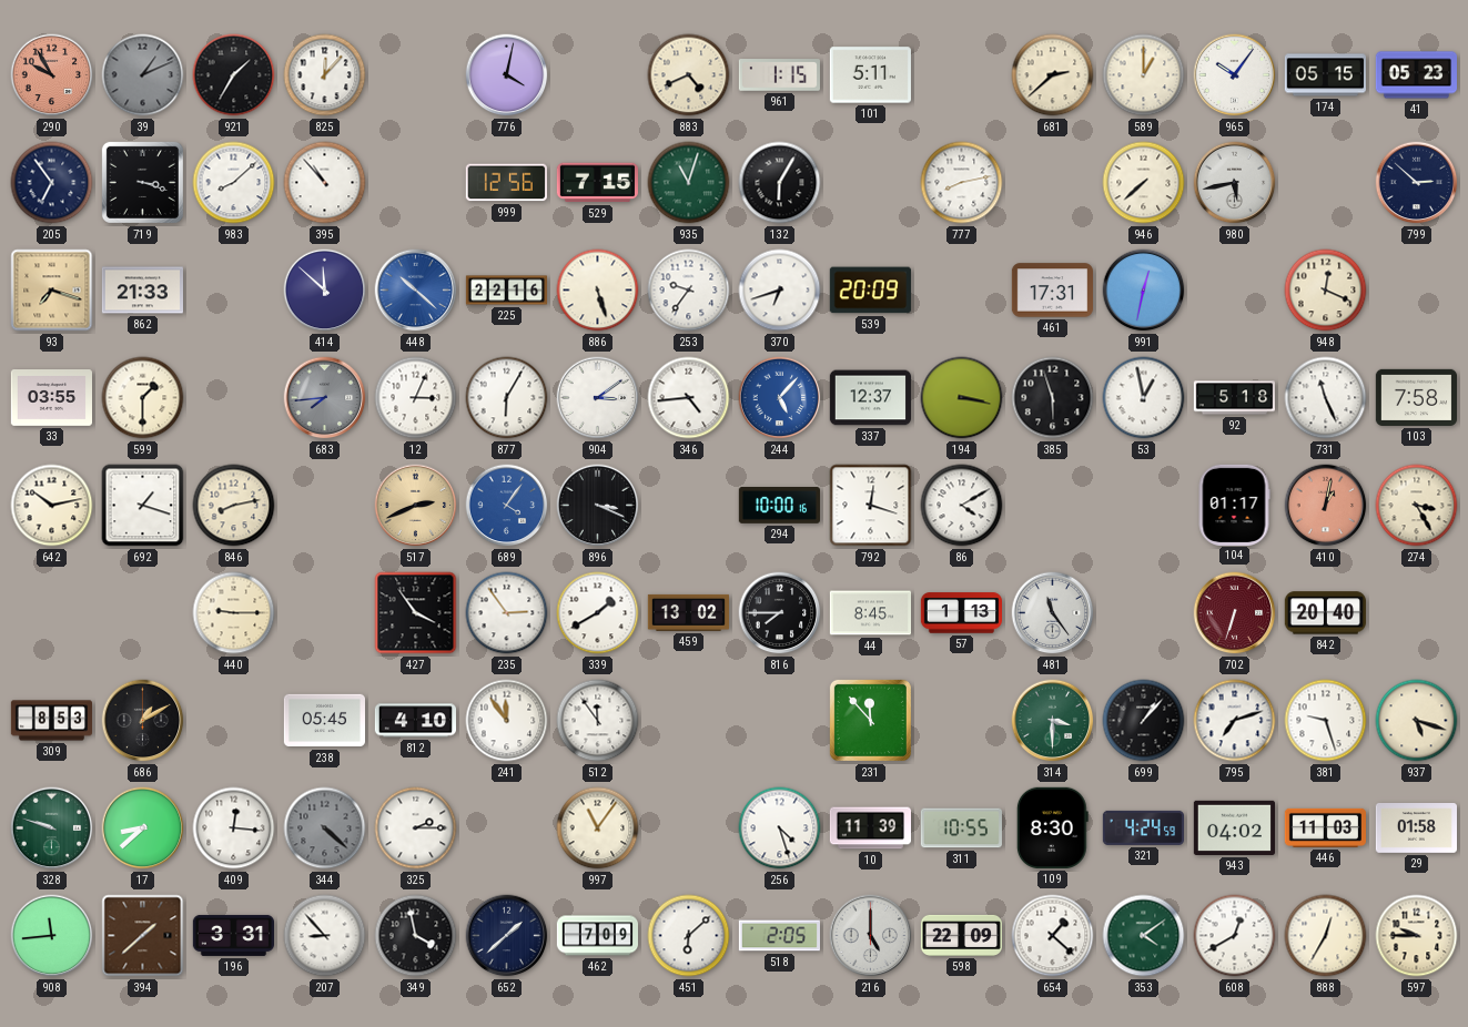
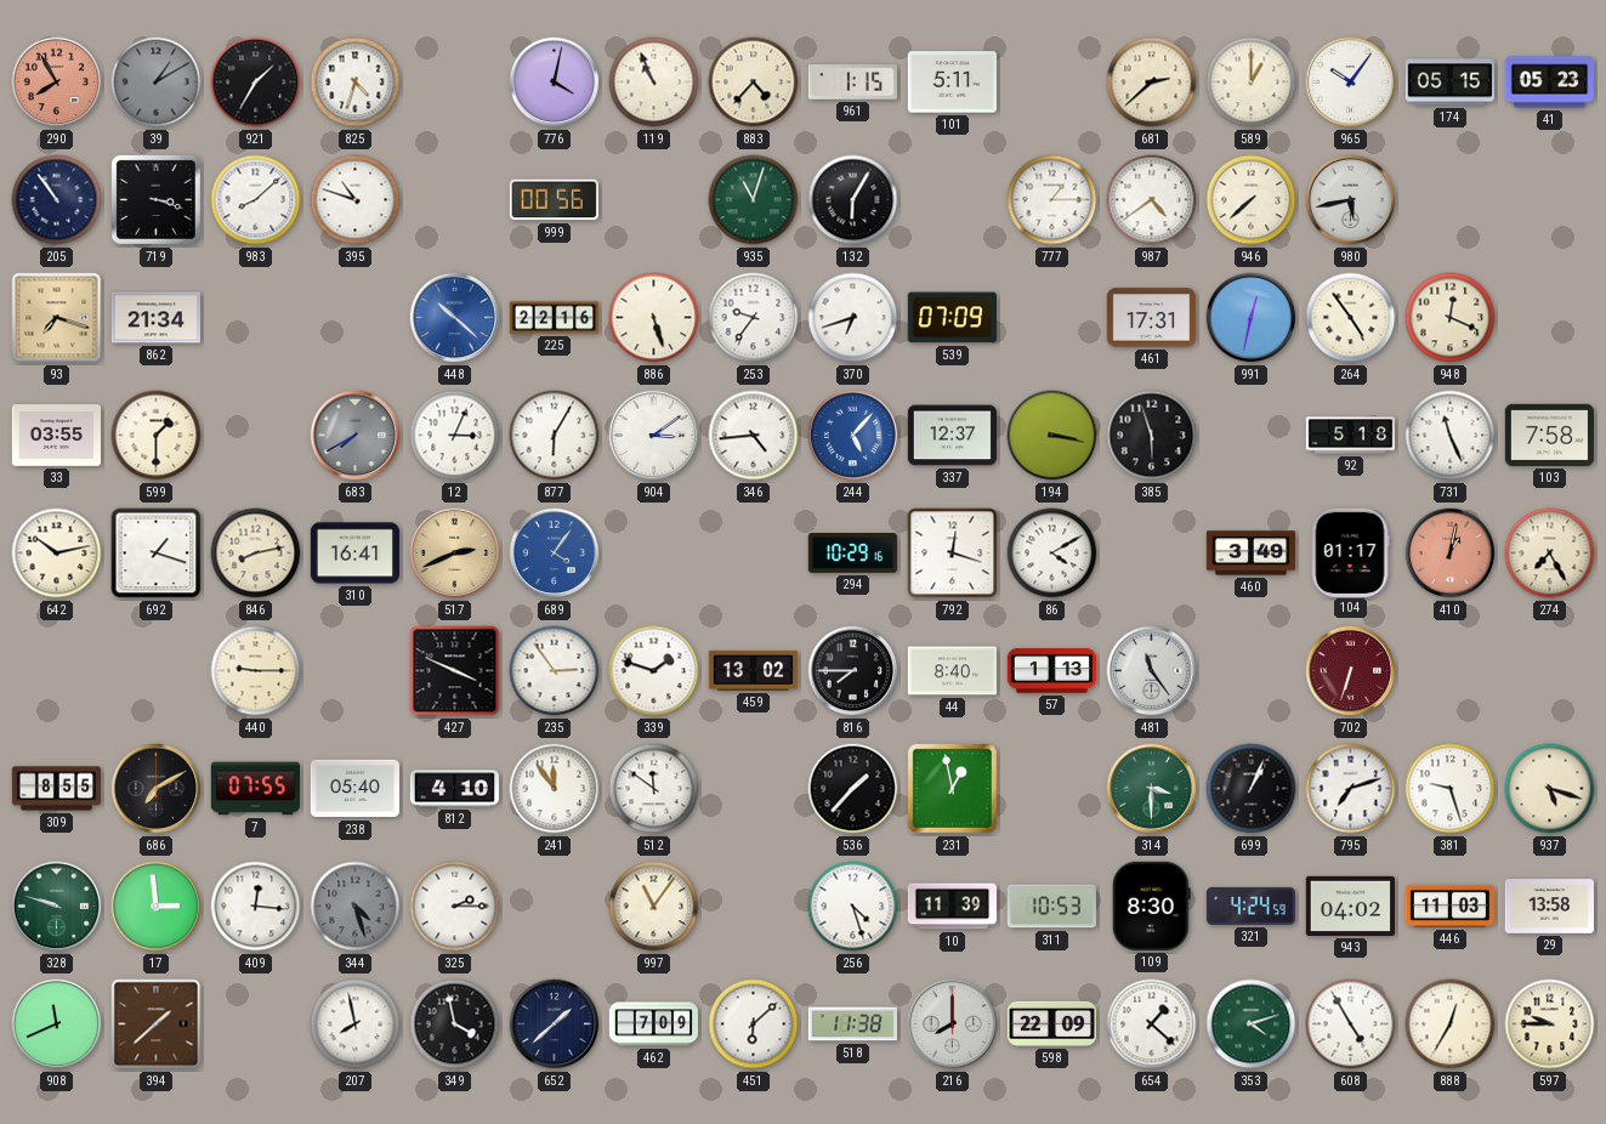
290: 9:55 -> 7:55 (57, 83)
39: 1:11 -> 1:10 (157, 83)
825: 12:07 -> 4:33 (356, 83)
119: none -> 10:56 (654, 83)
883: 4:41 -> 4:37 (754, 83)
205: 6:54 -> 10:54 (57, 200)
395: 10:53 -> 10:48 (356, 200)
999: 12:56 -> 00:56 (554, 200)
529: 7:15 -> none (597, 183)
777: 8:13 -> 1:15 (1052, 200)
987: none -> 4:39 (1152, 200)
799: 2:52 -> none (1417, 183)
862: 21:33 -> 21:34 (155, 318)
414: 11:52 -> none (325, 291)
539: 20:09 -> 07:09 (952, 318)
264: none -> 4:54 (1351, 318)
683: 7:44 -> 7:40 (356, 436)
53: 12:58 -> none (1144, 398)
310: none -> 16:41 (354, 554)
896: 3:19 -> none (598, 506)
294: 10:00 -> 10:29 (852, 554)
460: none -> 3:49 (1252, 554)
274: 3:25 -> 7:25 (1550, 554)
427: 3:54 -> 3:49 (455, 671)
339: 1:40 -> 1:48 (654, 671)
44: 8:45 -> 8:40 (952, 671)
842: 20:40 -> none (1325, 613)
309: 8:53 -> 8:55 (57, 789)
686: 1:10 -> 7:10 (157, 789)
7: none -> 07:55 (255, 789)
238: 05:45 -> 05:40 (354, 789)
512: 11:54 -> 11:51 (654, 789)
536: none -> 1:37 (853, 789)
231: 11:53 -> 12:58 (952, 788)
699: 1:07 -> 1:04 (1252, 789)
17: 8:38 -> 2:59 (157, 907)
344: 4:22 -> 4:27 (356, 907)
311: 10:55 -> 10:53 (1051, 907)
29: 01:58 -> 13:58 (1549, 907)
908: 11:44 -> 11:41 (57, 1024)
196: 3:31 -> none (233, 935)
207: 8:53 -> 7:58 (356, 1024)
518: 2:05 -> 11:38 (852, 1024)
216: 5:00 -> 8:00 (953, 1024)
353: 4:09 -> 4:12 (1252, 1024)
608: 12:40 -> 4:55 (1351, 1024)
